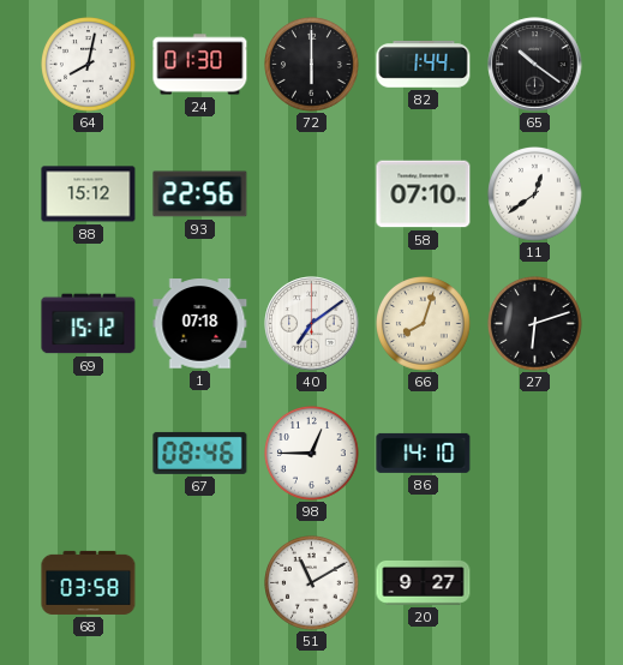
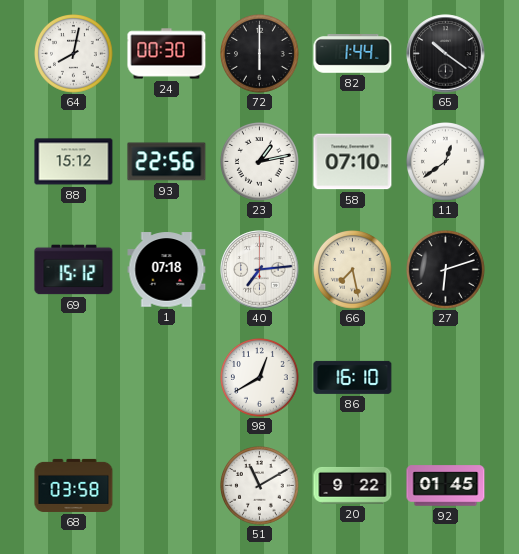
24: 01:30 -> 00:30 (167, 54)
23: none -> 1:13 (260, 162)
40: 7:09 -> 7:14 (260, 270)
66: 8:03 -> 7:28 (353, 270)
67: 08:46 -> none (200, 453)
98: 12:45 -> 12:40 (260, 378)
86: 14:10 -> 16:10 (353, 377)
20: 9:27 -> 9:22 (353, 486)
92: none -> 01:45 (446, 486)
